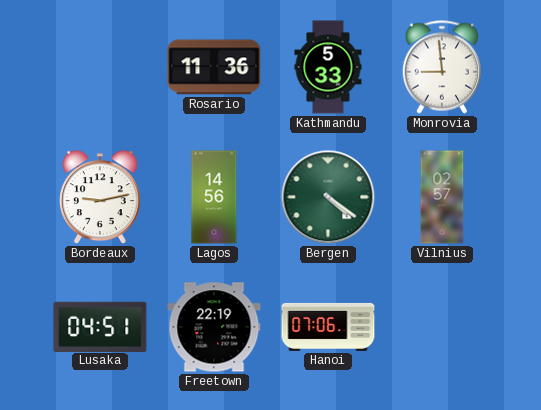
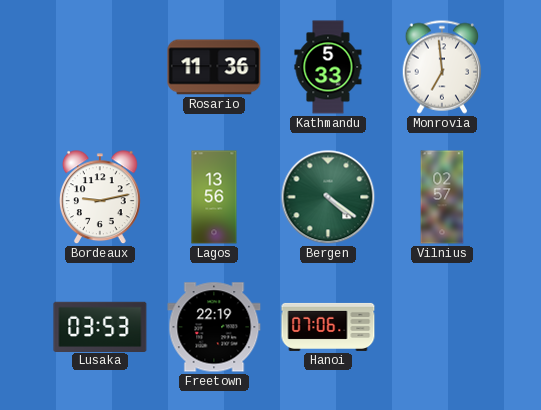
Monrovia: 8:59 -> 6:59 (441, 67)
Lagos: 14:56 -> 13:56 (214, 197)
Lusaka: 04:51 -> 03:53 (100, 326)
